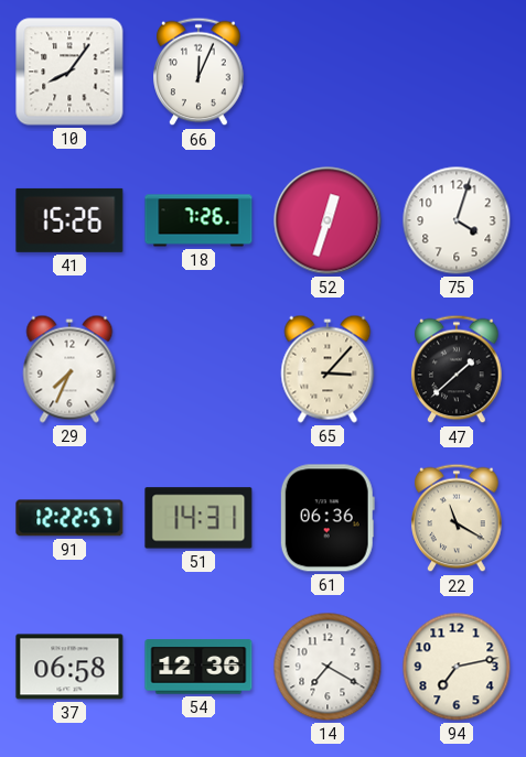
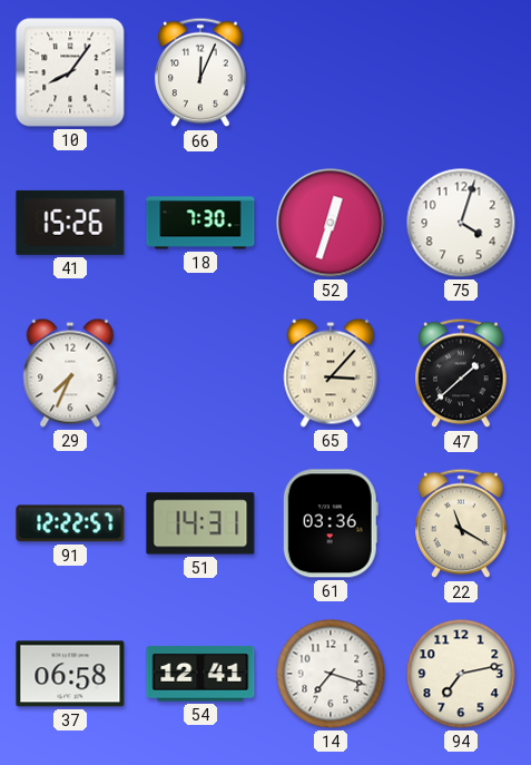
18: 7:26 -> 7:30 (200, 223)
61: 06:36 -> 03:36 (331, 523)
54: 12:36 -> 12:41 (200, 674)
14: 7:20 -> 7:18 (331, 674)
